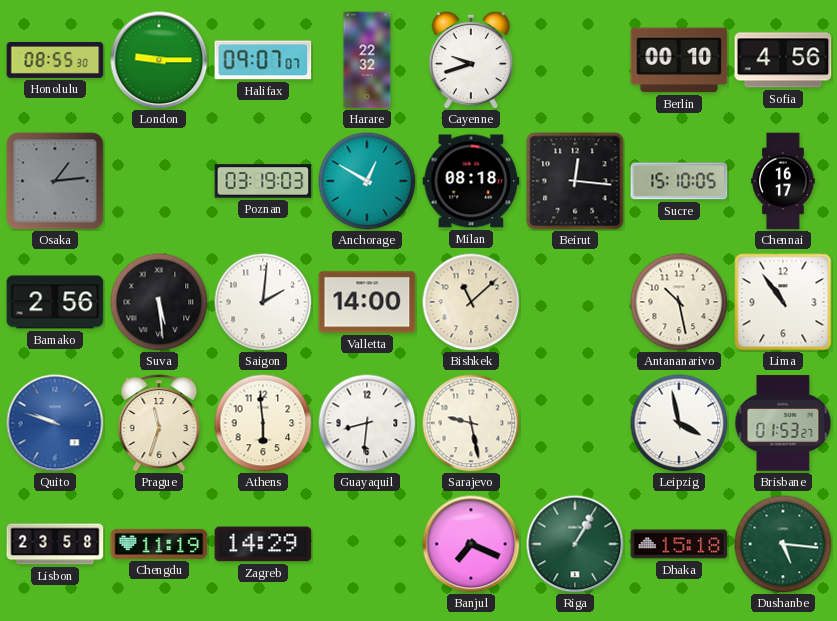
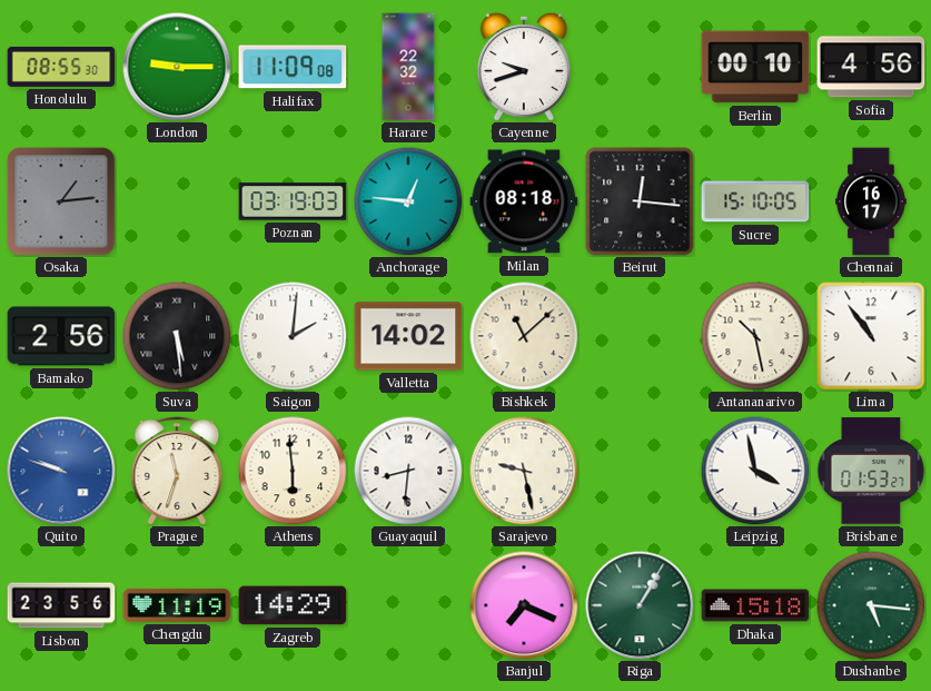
Halifax: 09:07 -> 11:09 (293, 67)
Anchorage: 12:50 -> 12:46 (408, 201)
Valletta: 14:00 -> 14:02 (408, 336)
Lisbon: 23:58 -> 23:56 (61, 605)
